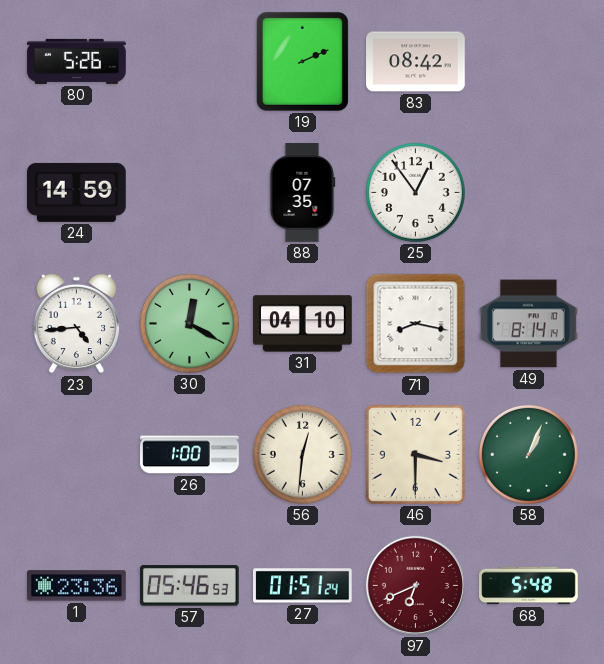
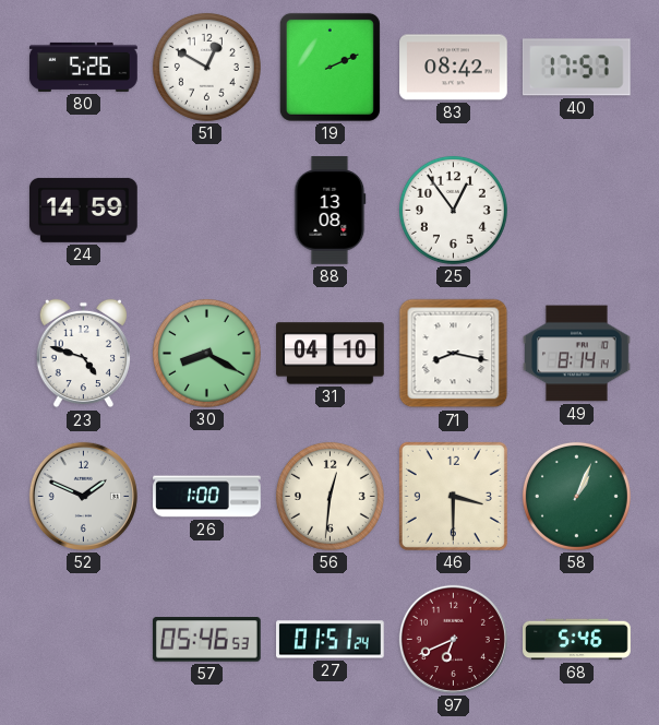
51: none -> 12:50 (206, 67)
40: none -> 17:57 (576, 68)
88: 07:35 -> 13:08 (331, 211)
23: 4:44 -> 4:48 (83, 354)
30: 12:20 -> 8:20 (206, 353)
52: none -> 1:49 (83, 496)
1: 23:36 -> none (77, 586)
68: 5:48 -> 5:46 (577, 640)
